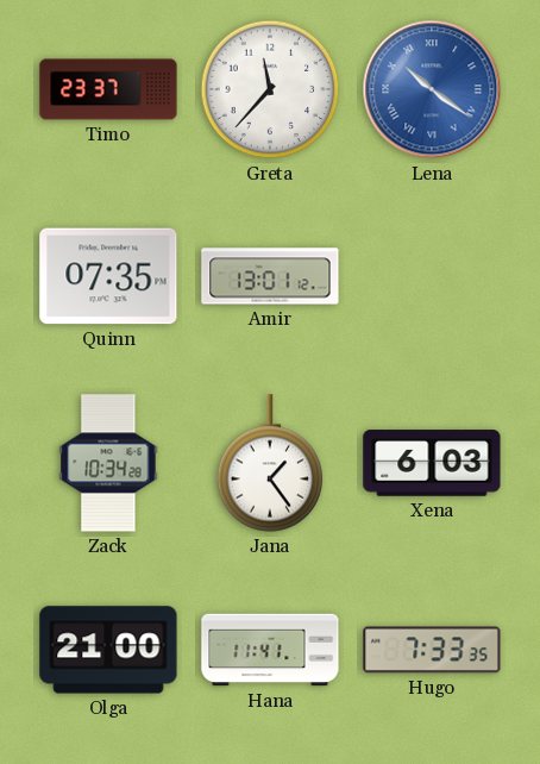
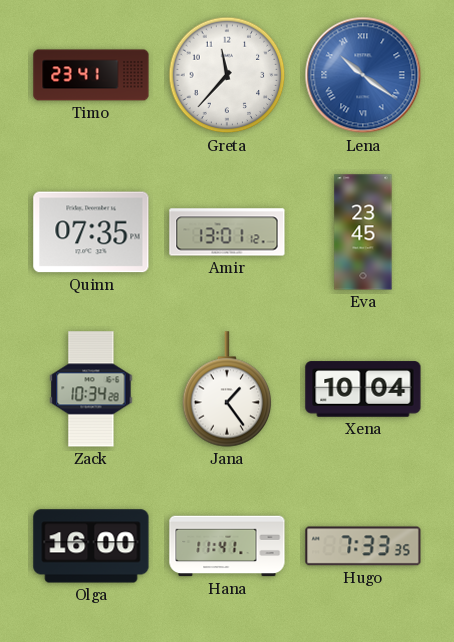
Timo: 23:37 -> 23:41 (91, 75)
Eva: none -> 23:45 (363, 232)
Xena: 6:03 -> 10:04 (363, 389)
Olga: 21:00 -> 16:00 (91, 546)
